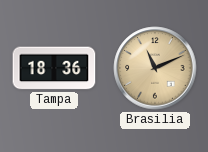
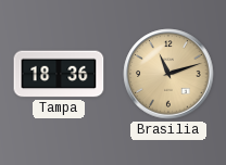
Brasilia: 11:11 -> 11:12 (168, 74)
